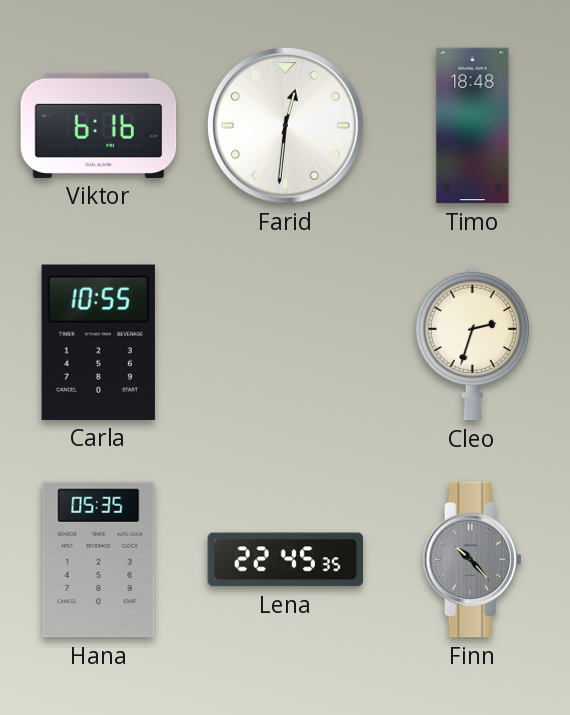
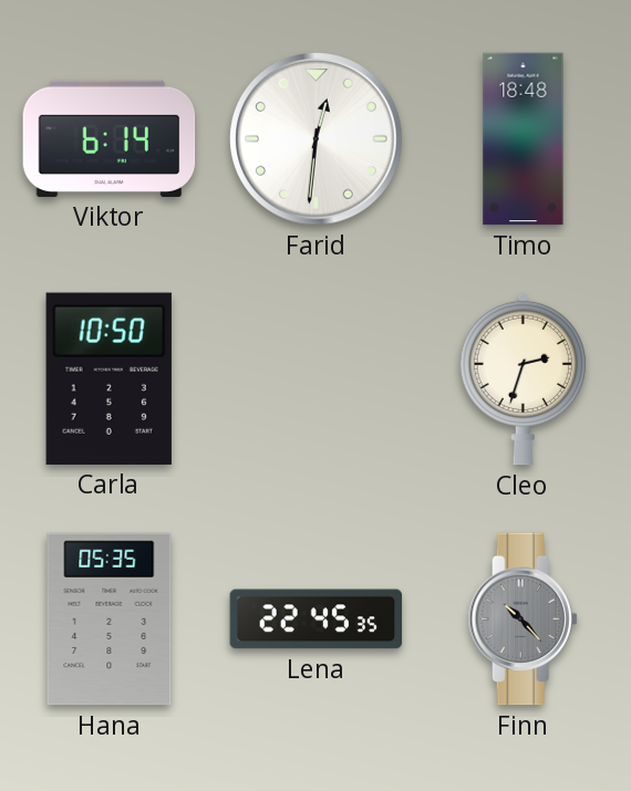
Viktor: 6:16 -> 6:14 (110, 138)
Carla: 10:55 -> 10:50 (108, 378)
